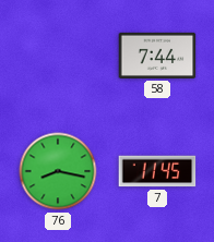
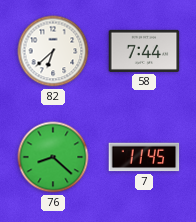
82: none -> 6:38 (53, 51)
76: 8:17 -> 8:22 (53, 157)
